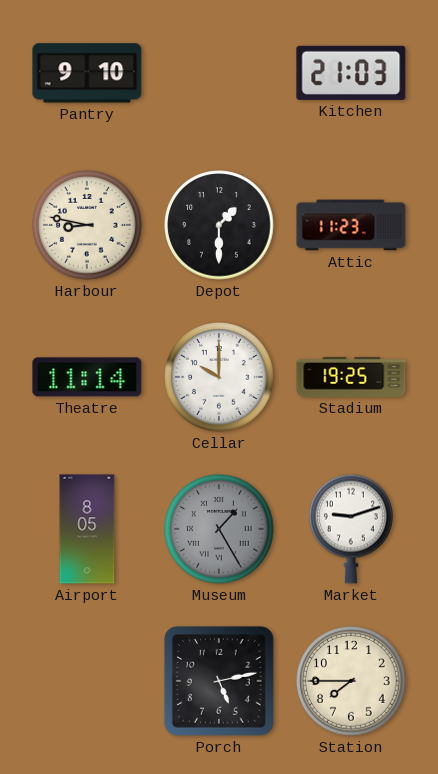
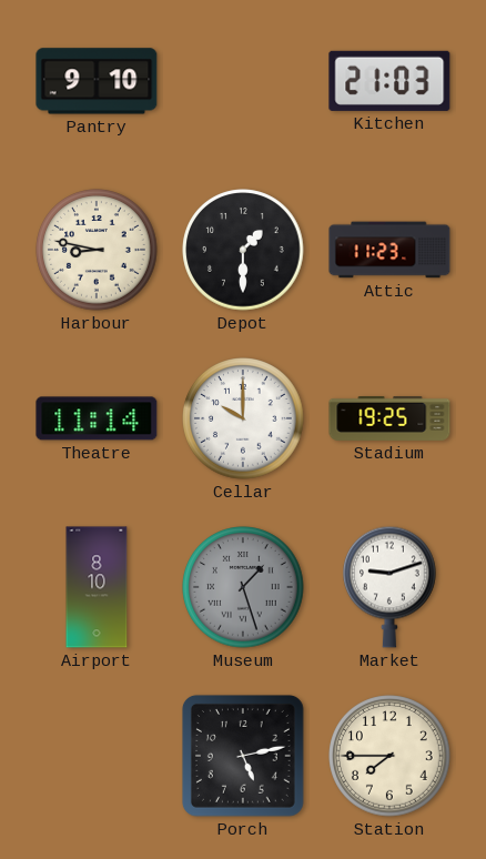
Airport: 8:05 -> 8:10 (97, 587)
Museum: 1:25 -> 1:27 (243, 587)
